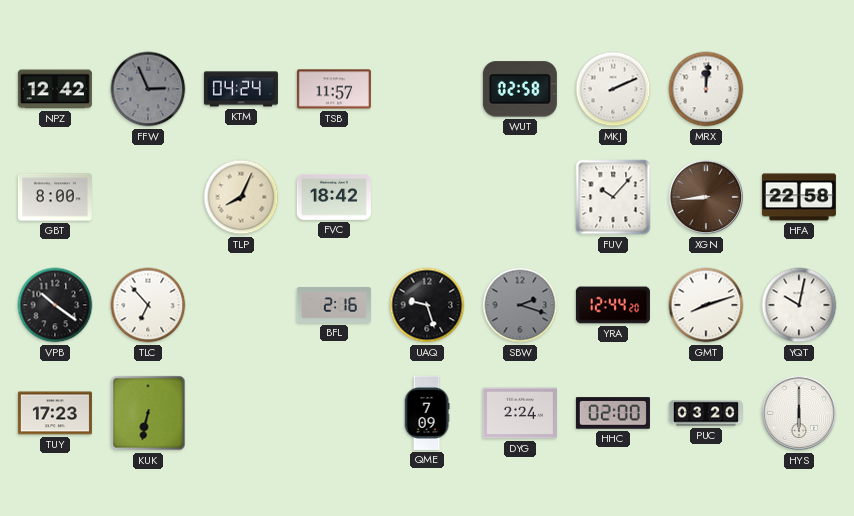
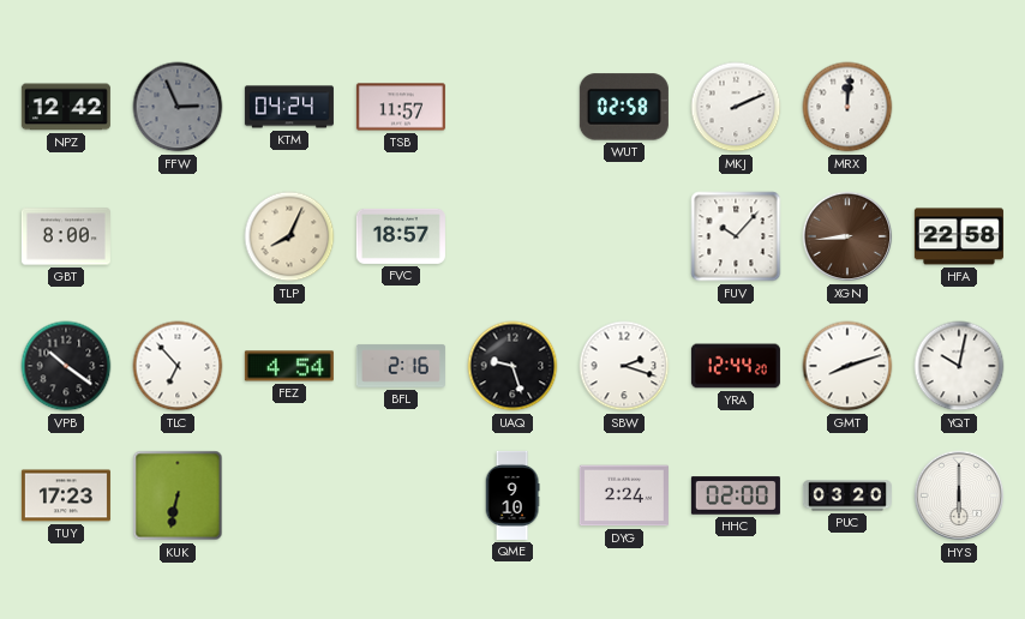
FVC: 18:42 -> 18:57 (401, 236)
FEZ: none -> 4:54 (289, 366)
SBW dial: grey -> white (624, 366)
QME: 7:09 -> 9:10 (512, 495)
